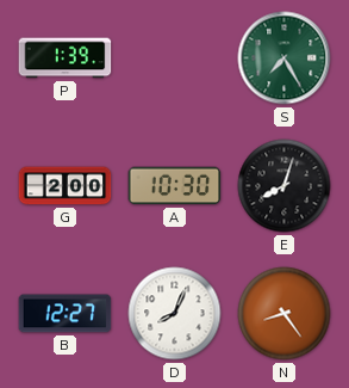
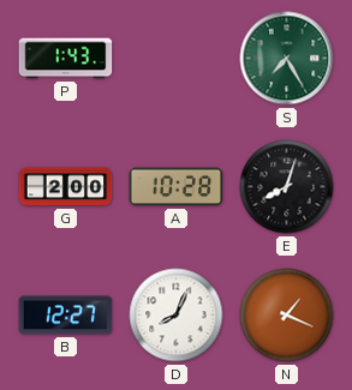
P: 1:39 -> 1:43 (66, 59)
A: 10:30 -> 10:28 (177, 187)
N: 8:24 -> 1:19 (287, 316)
